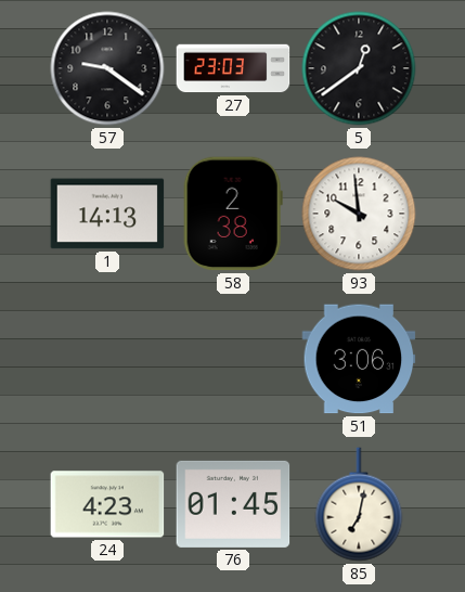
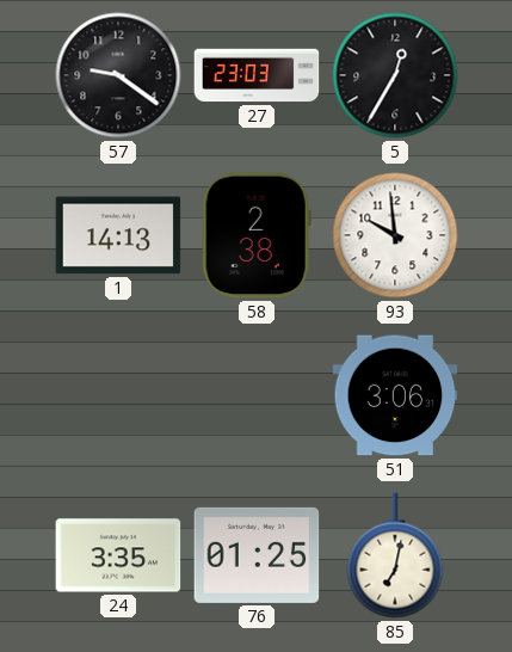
5: 12:39 -> 12:35 (395, 75)
24: 4:23 -> 3:35 (118, 555)
76: 01:45 -> 01:25 (257, 555)
